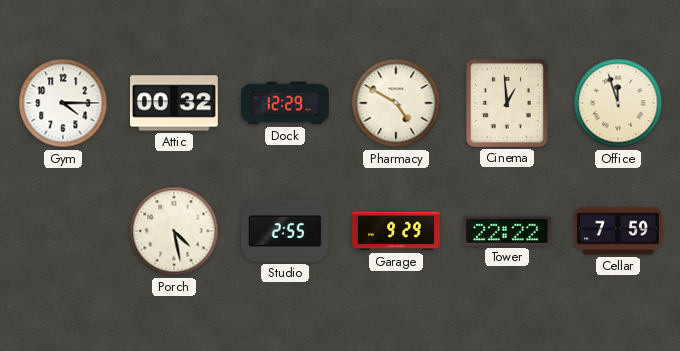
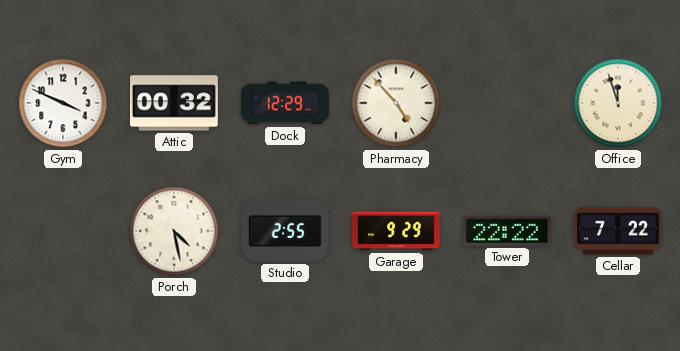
Gym: 4:15 -> 3:49 (63, 103)
Pharmacy: 4:50 -> 4:53 (396, 103)
Cinema: 12:59 -> none (507, 103)
Cellar: 7:59 -> 7:22 (619, 231)
